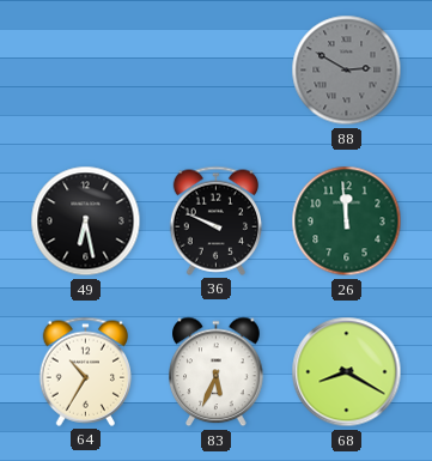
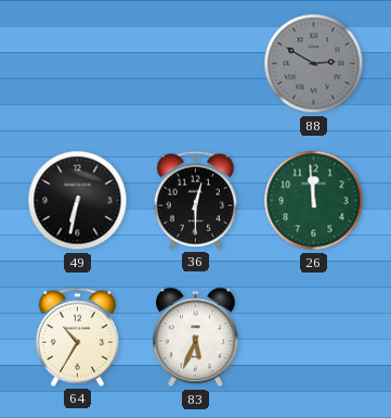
49: 6:28 -> 6:32 (78, 201)
36: 9:49 -> 12:30 (195, 200)
68: 8:20 -> none (347, 372)
